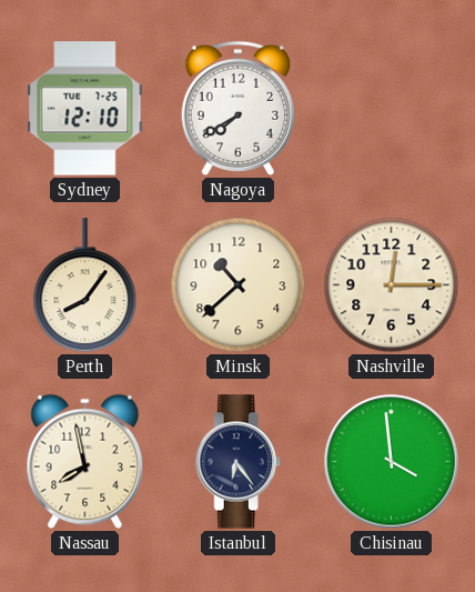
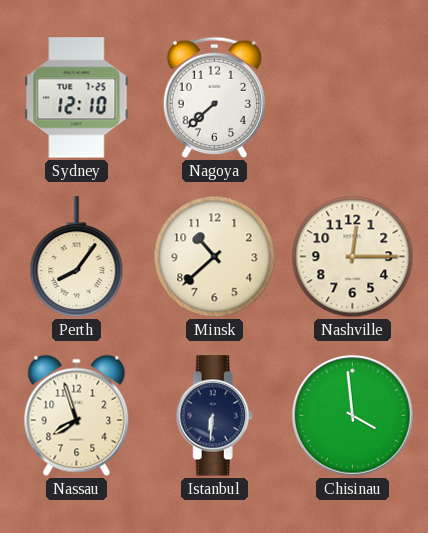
Nagoya: 7:40 -> 7:38 (214, 98)
Nassau: 7:58 -> 7:57 (77, 416)
Istanbul: 6:24 -> 6:31 (214, 416)
